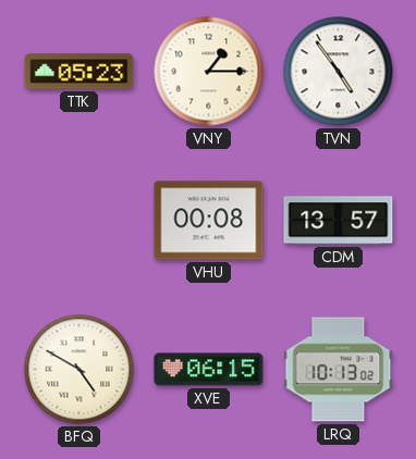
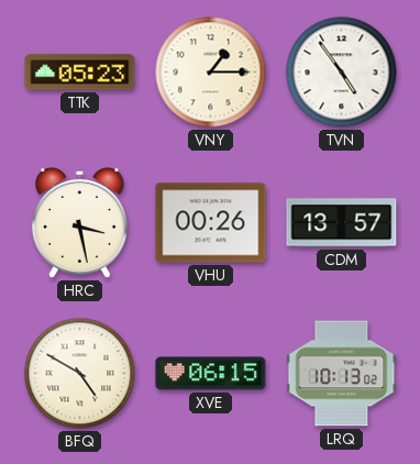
HRC: none -> 3:28 (79, 222)
VHU: 00:08 -> 00:26 (211, 223)
